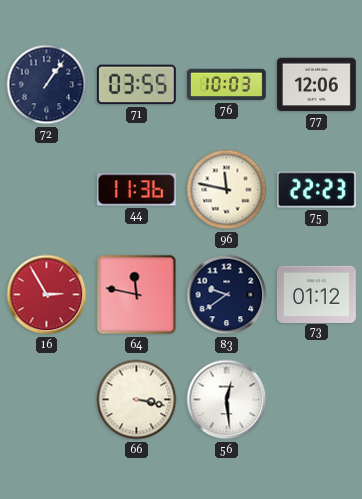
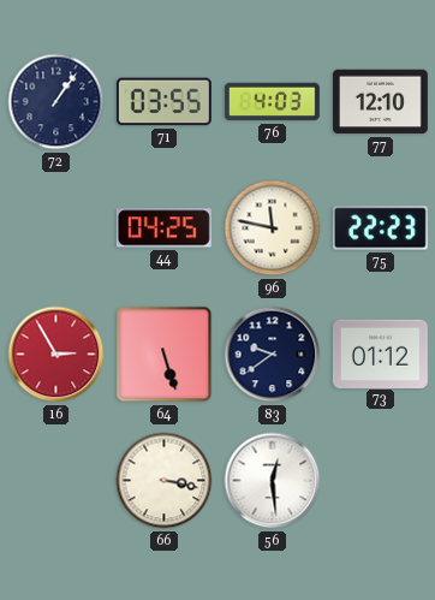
76: 10:03 -> 4:03 (272, 102)
77: 12:06 -> 12:10 (380, 102)
44: 11:36 -> 04:25 (163, 228)
64: 11:47 -> 5:27 (165, 355)
